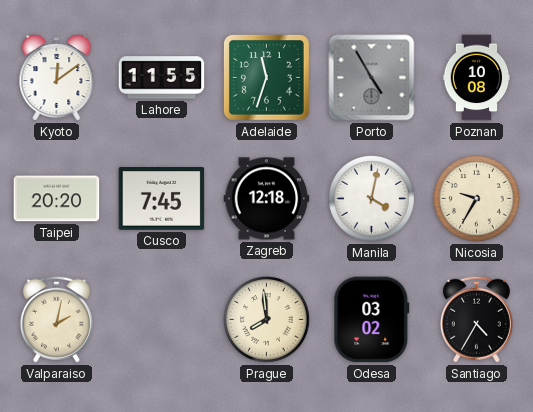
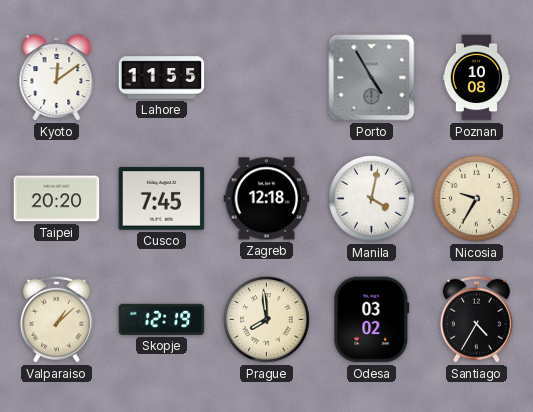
Adelaide: 11:33 -> none (266, 77)
Valparaiso: 2:02 -> 1:08 (56, 319)
Skopje: none -> 12:19 (162, 319)
